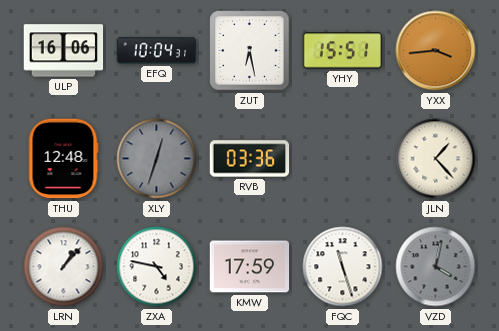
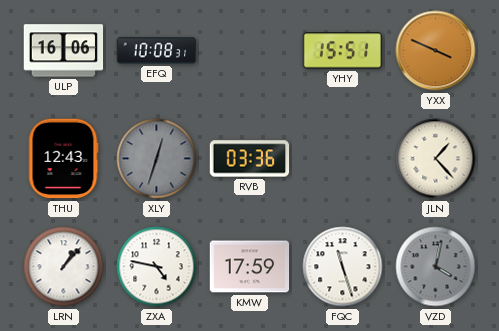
EFQ: 10:04 -> 10:08 (157, 51)
ZUT: 6:28 -> none (250, 51)
YXX: 3:44 -> 3:49 (436, 51)
THU: 12:48 -> 12:43 (63, 159)
